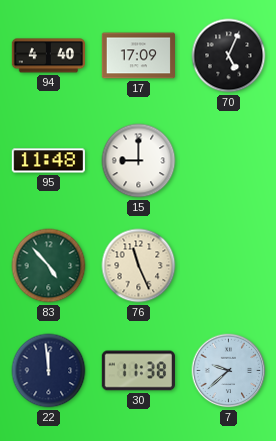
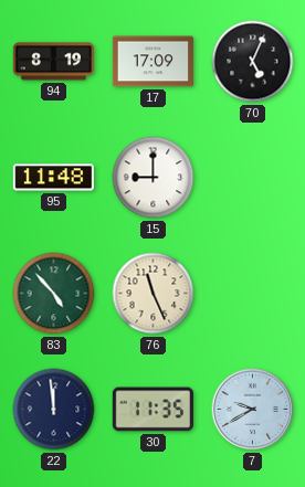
94: 4:40 -> 8:19 (53, 62)
30: 11:38 -> 11:35 (152, 410)
7: 9:38 -> 9:40 (253, 410)
